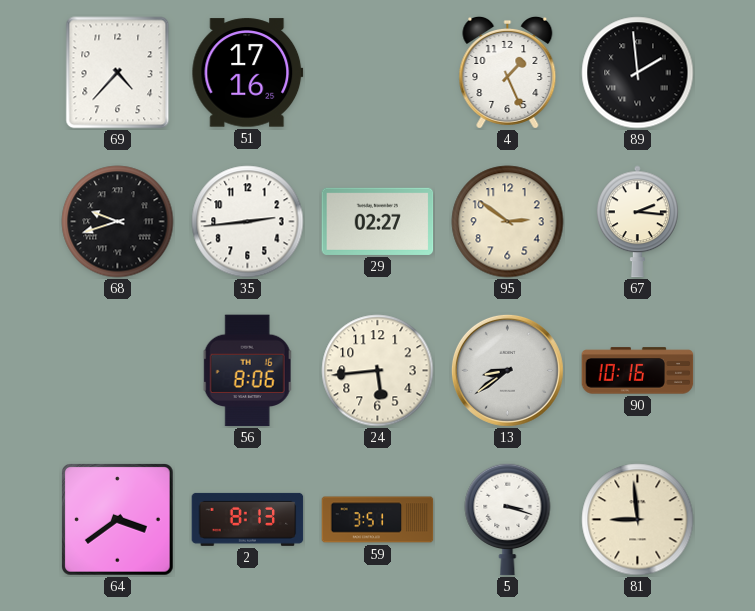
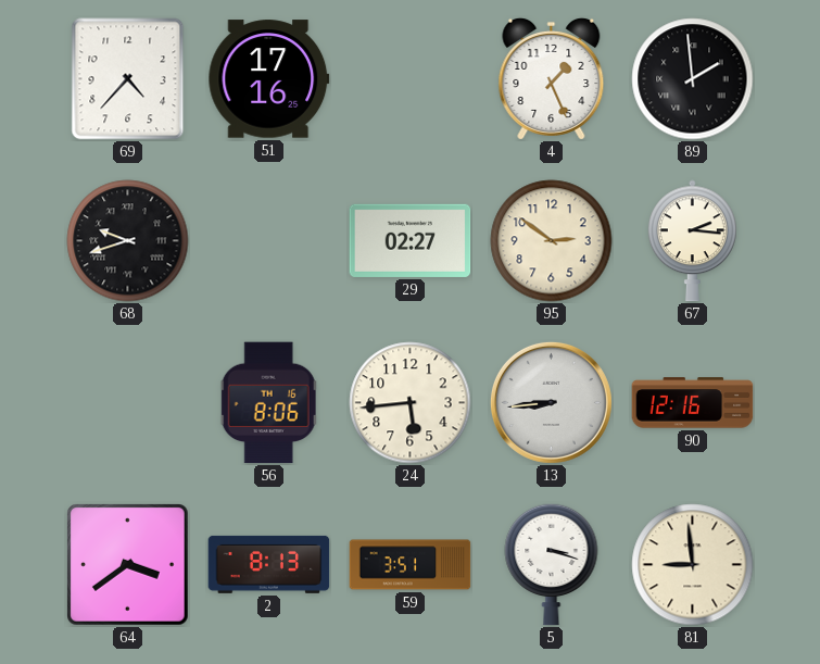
35: 2:44 -> none (248, 222)
13: 8:39 -> 8:44 (551, 402)
90: 10:16 -> 12:16 (693, 403)
